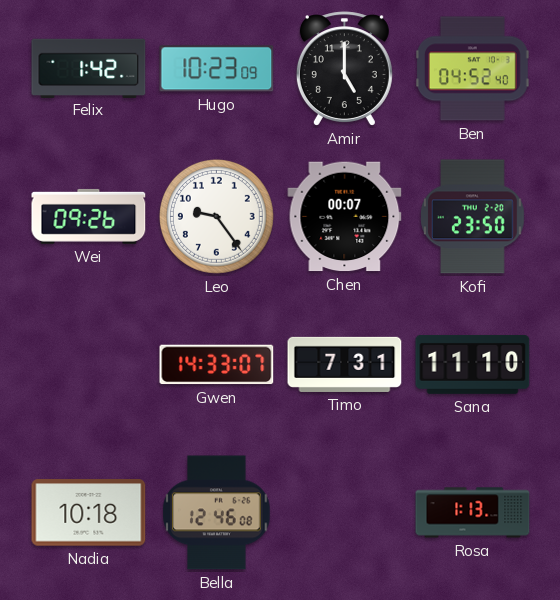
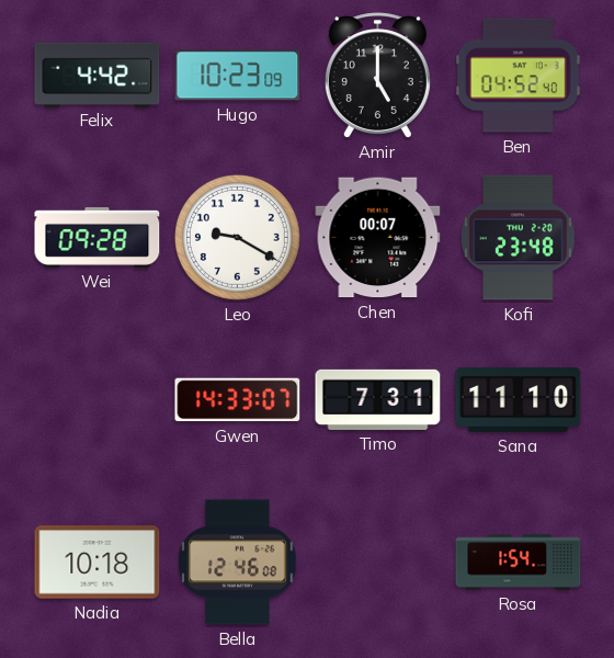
Felix: 1:42 -> 4:42 (98, 75)
Wei: 09:26 -> 09:28 (98, 237)
Leo: 9:24 -> 9:20 (237, 237)
Kofi: 23:50 -> 23:48 (519, 238)
Rosa: 1:13 -> 1:54 (519, 563)
